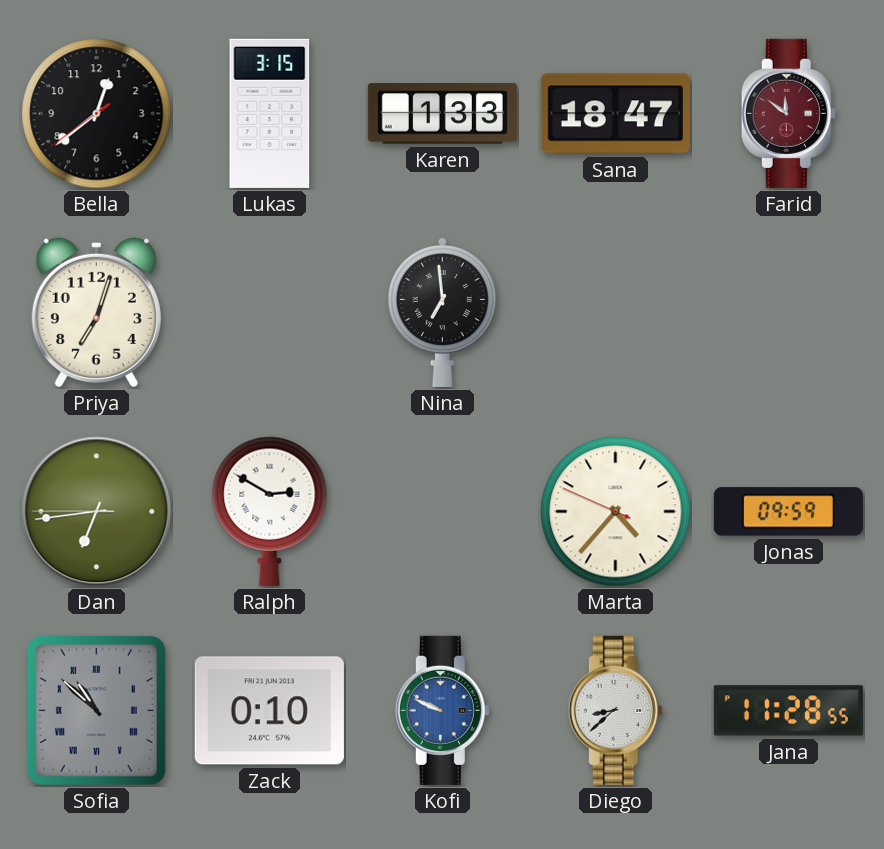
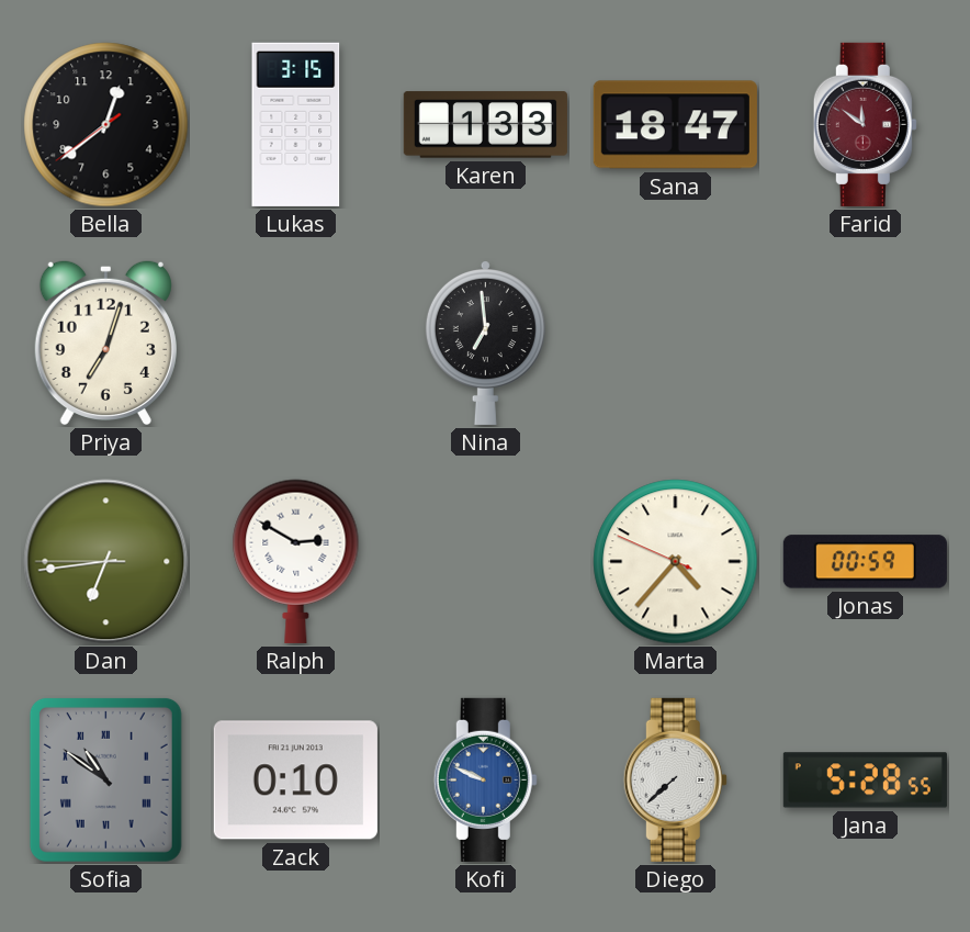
Jonas: 09:59 -> 00:59 (865, 562)
Sofia: 10:52 -> 10:51 (105, 779)
Diego: 8:38 -> 7:38 (675, 779)
Jana: 11:28 -> 5:28 (865, 781)
